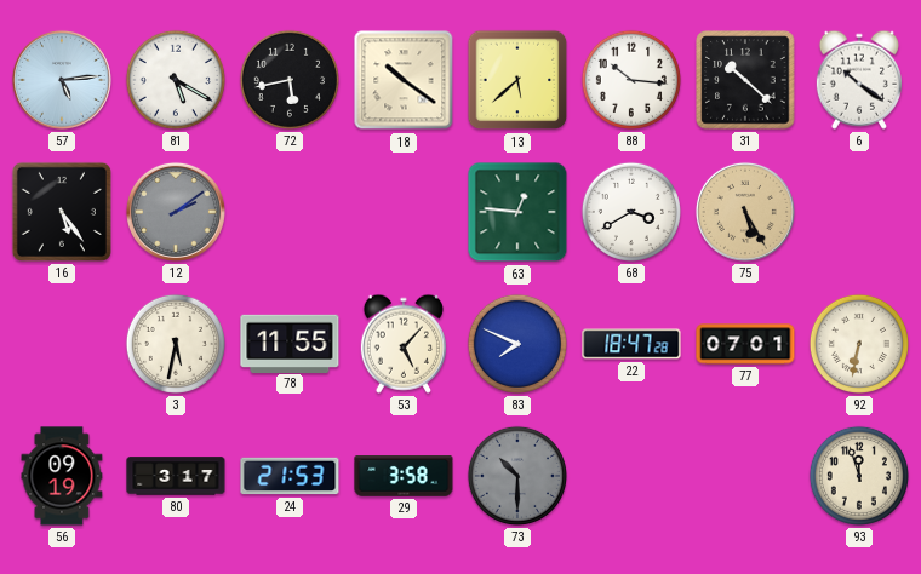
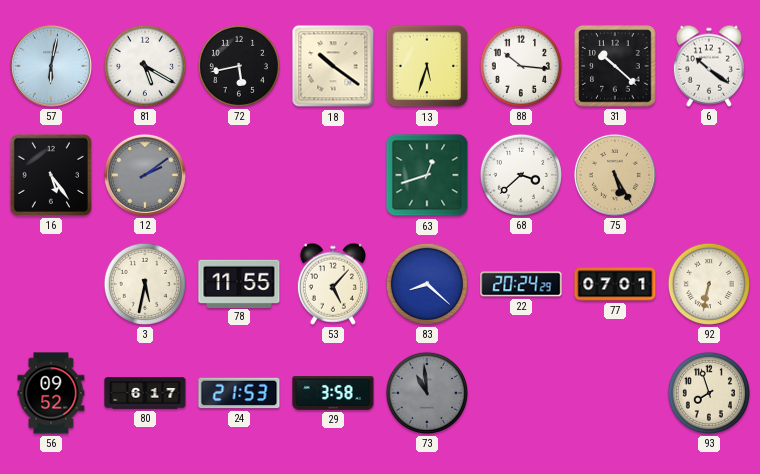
57: 5:14 -> 6:02 (51, 66)
13: 5:38 -> 5:33 (427, 66)
63: 12:46 -> 12:42 (427, 175)
68: 3:40 -> 3:38 (521, 175)
83: 7:49 -> 8:22 (427, 284)
22: 18:47 -> 20:24 (521, 284)
56: 09:19 -> 09:52 (51, 393)
80: 3:17 -> 6:17 (145, 393)
73: 10:30 -> 10:59 (427, 393)
93: 11:57 -> 7:57 (709, 393)
